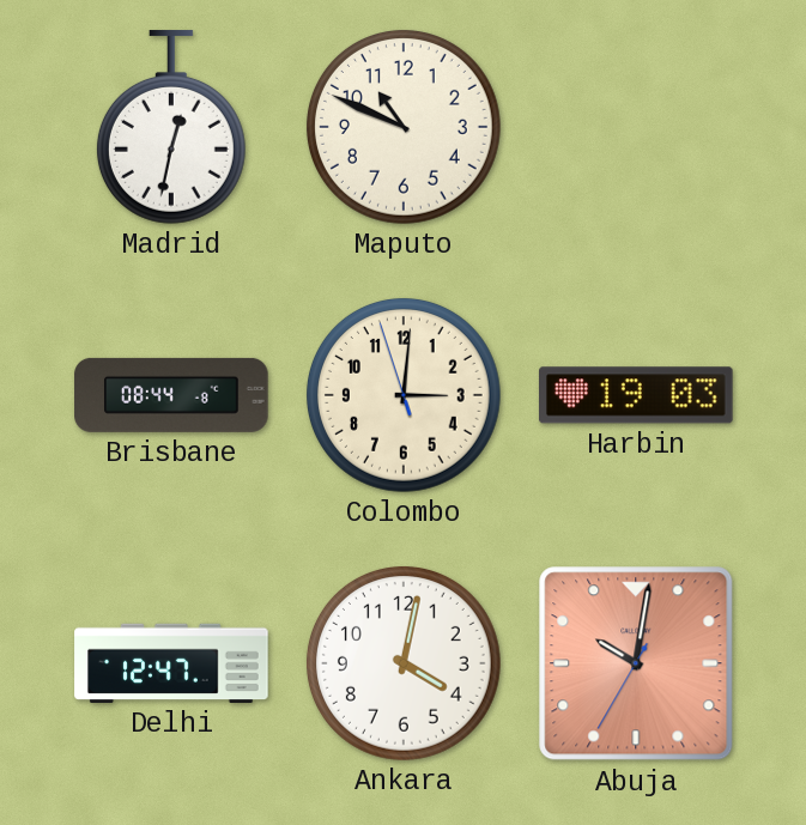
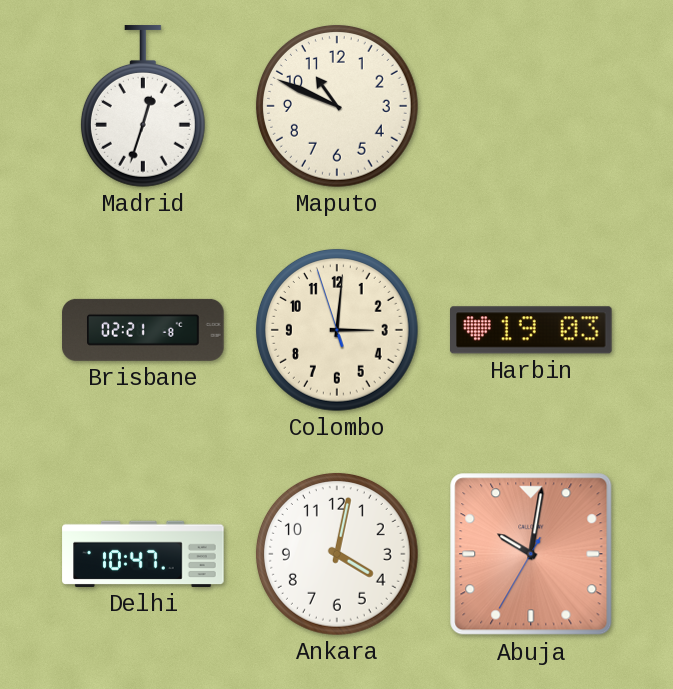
Madrid: 12:32 -> 12:33 (143, 106)
Brisbane: 08:44 -> 02:21 (143, 330)
Delhi: 12:47 -> 10:47 (143, 554)
